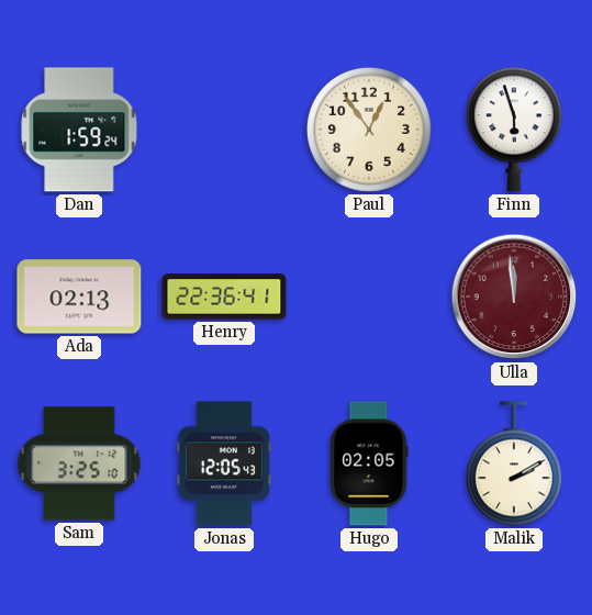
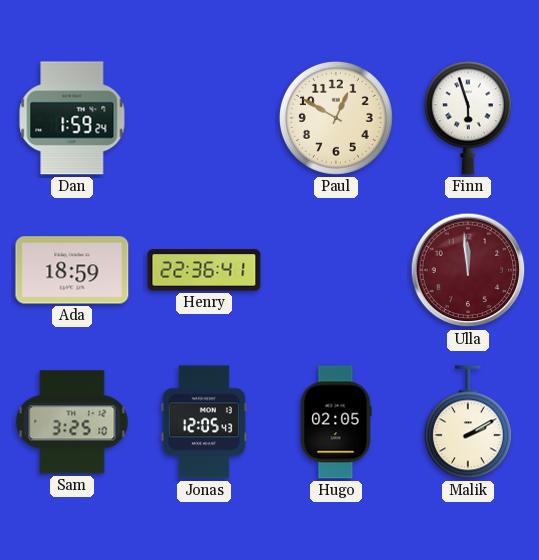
Paul: 12:54 -> 12:50 (336, 118)
Ada: 02:13 -> 18:59 (72, 270)
